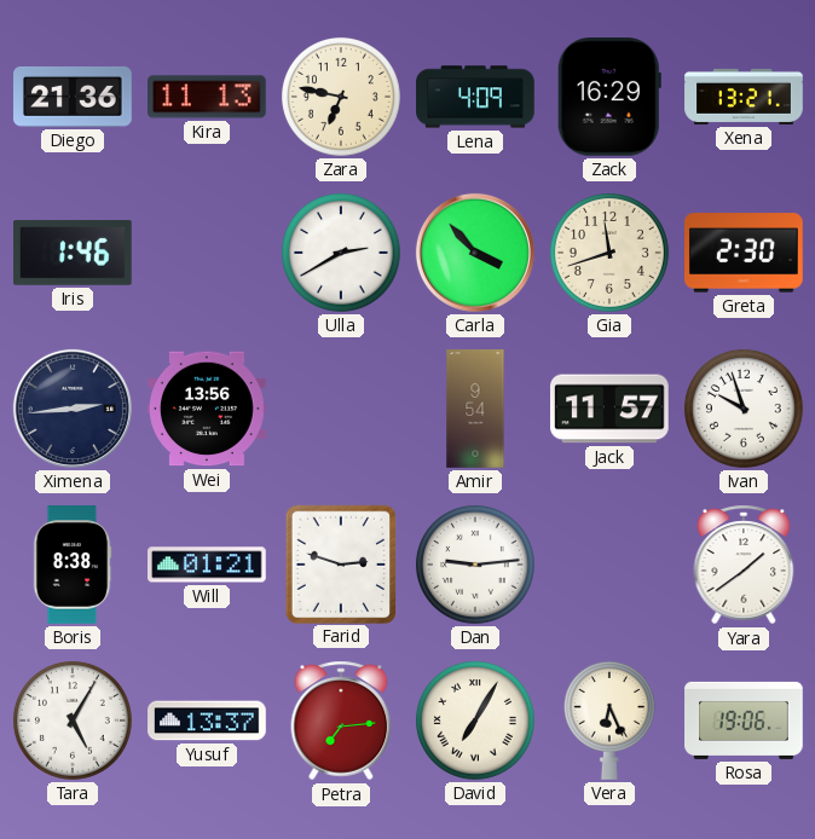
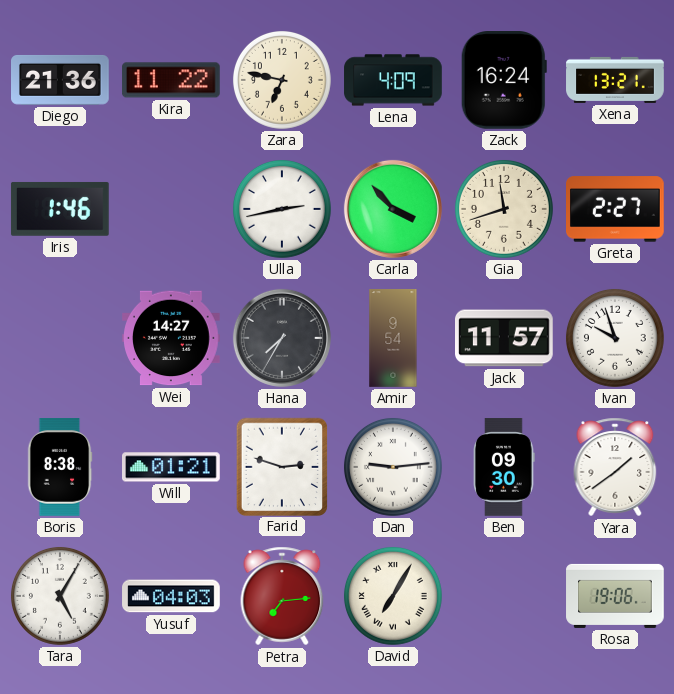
Kira: 11:13 -> 11:22 (172, 80)
Zack: 16:29 -> 16:24 (504, 81)
Ulla: 2:40 -> 2:43 (282, 209)
Greta: 2:30 -> 2:27 (616, 209)
Ximena: 2:44 -> none (73, 409)
Wei: 13:56 -> 14:27 (171, 338)
Hana: none -> 7:35 (282, 338)
Ben: none -> 09:30 (504, 467)
Yusuf: 13:37 -> 04:03 (171, 596)
Vera: 6:26 -> none (609, 721)
